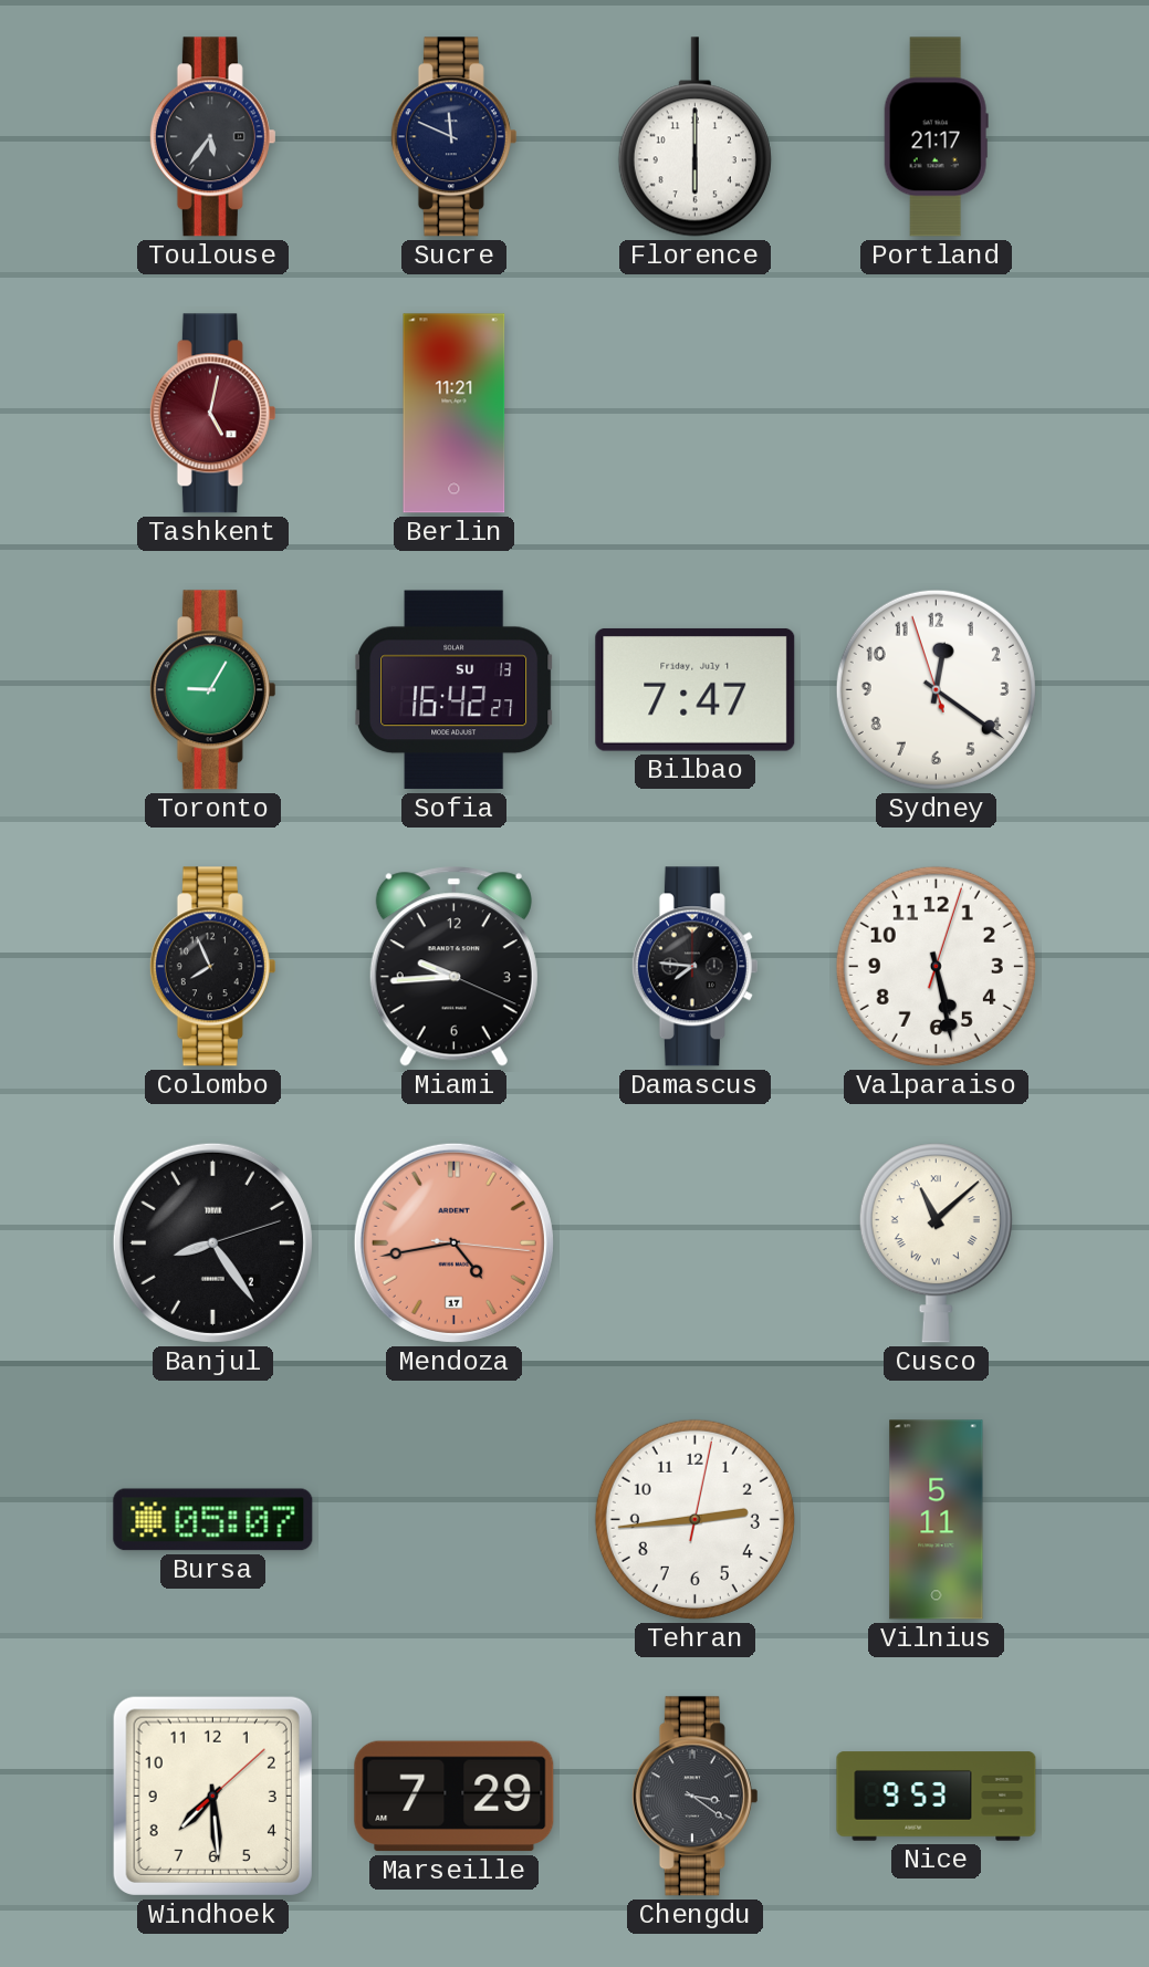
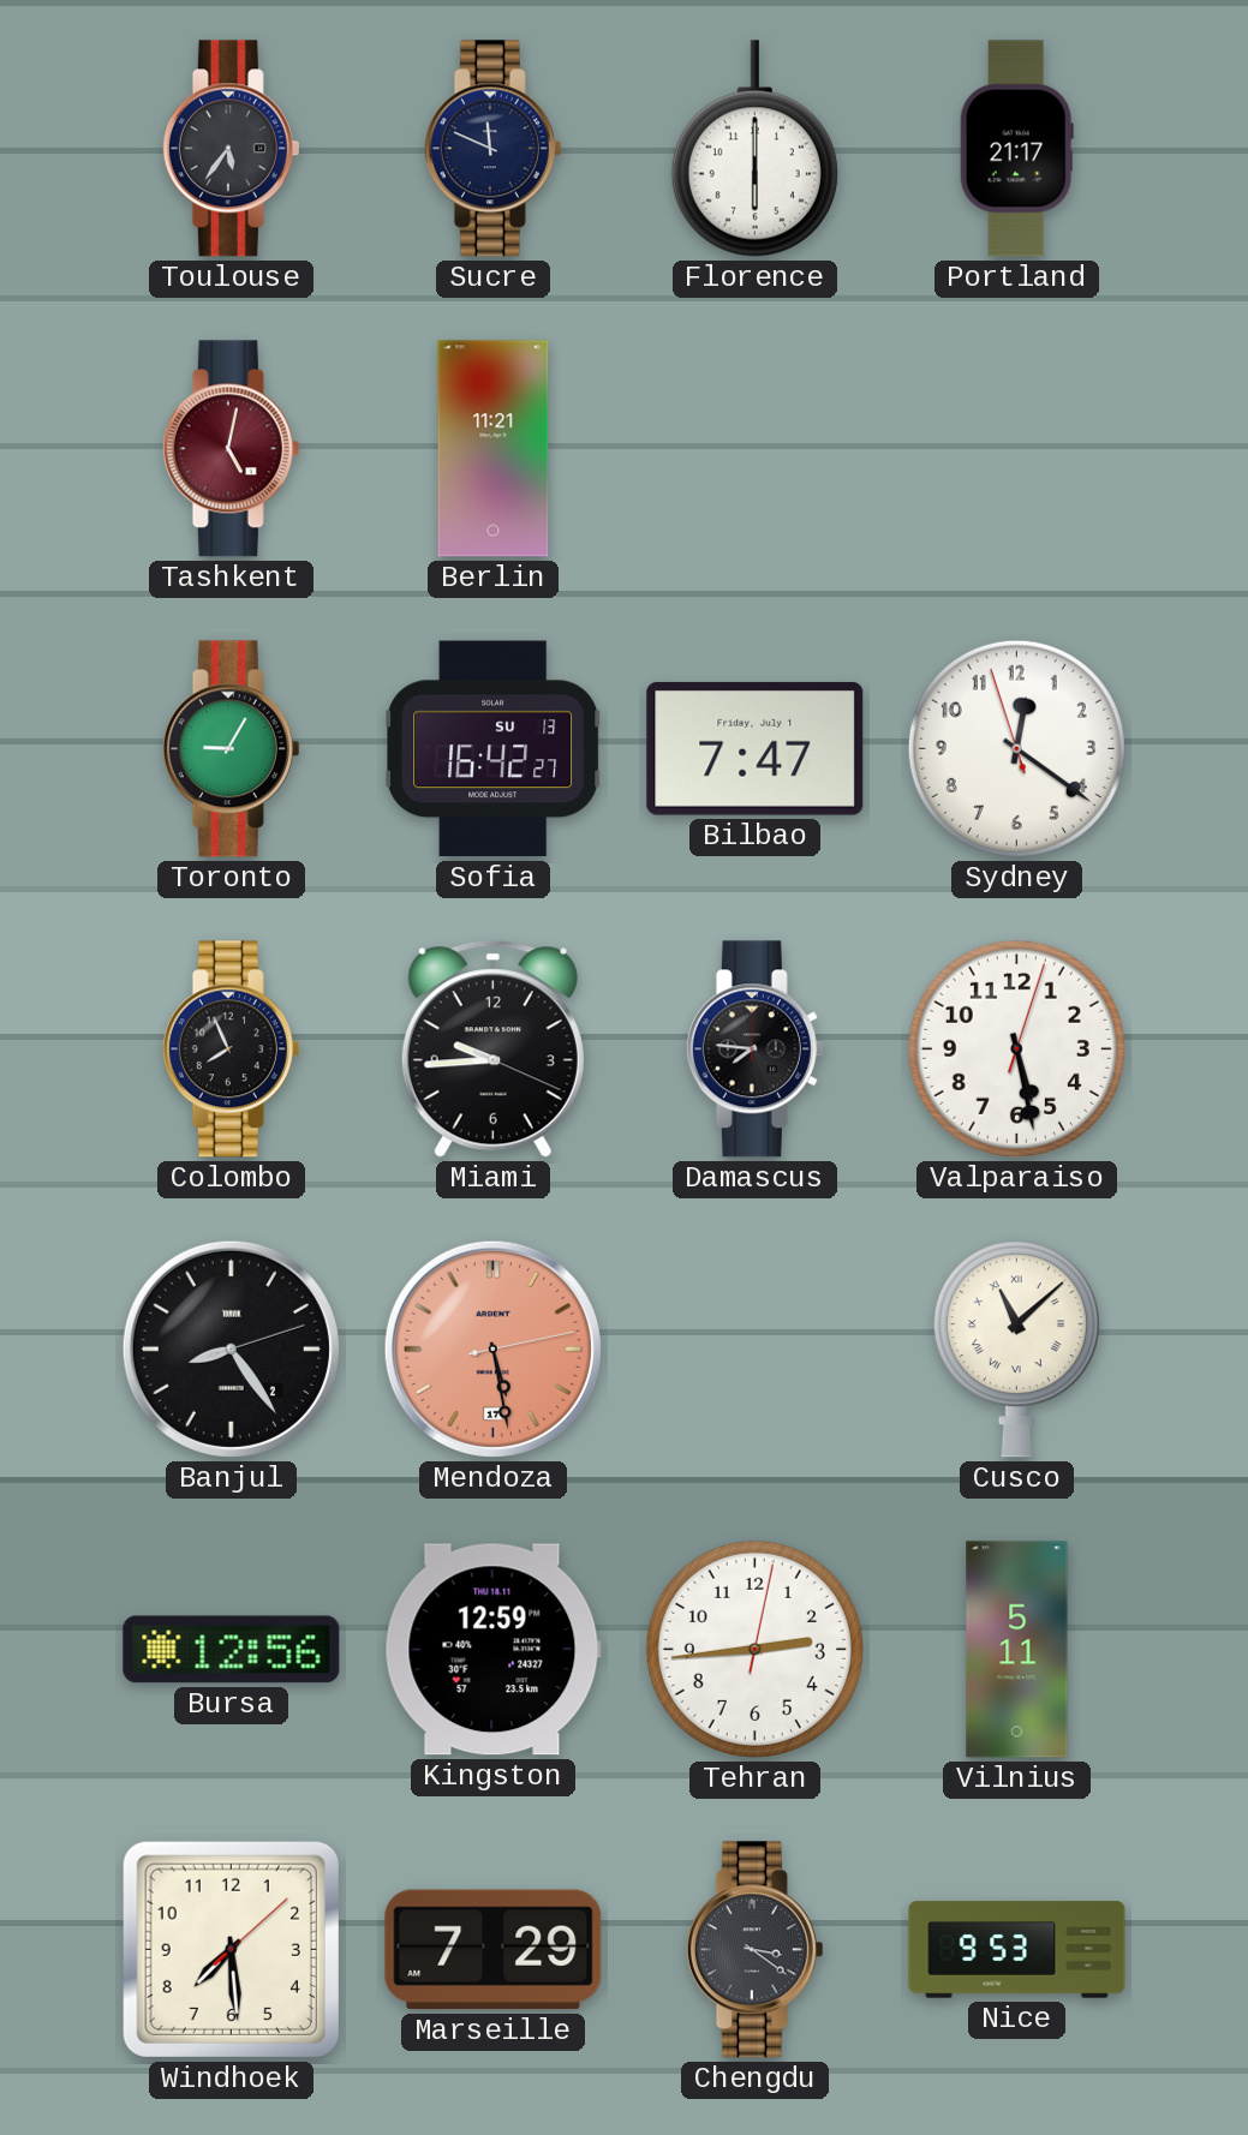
Mendoza: 4:43 -> 5:28 (492, 1348)
Bursa: 05:07 -> 12:56 (232, 1650)
Kingston: none -> 12:59 (492, 1650)
